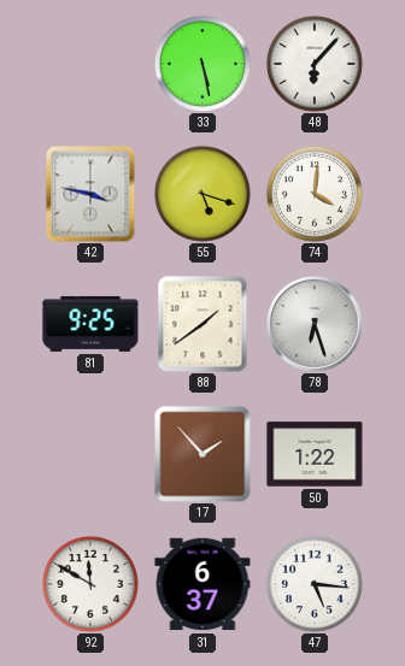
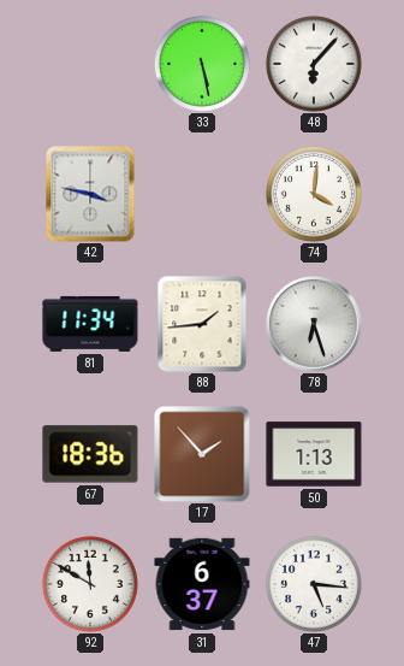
55: 5:18 -> none (202, 194)
81: 9:25 -> 11:34 (90, 324)
88: 1:39 -> 1:44 (202, 324)
67: none -> 18:36 (90, 454)
50: 1:22 -> 1:13 (314, 454)
